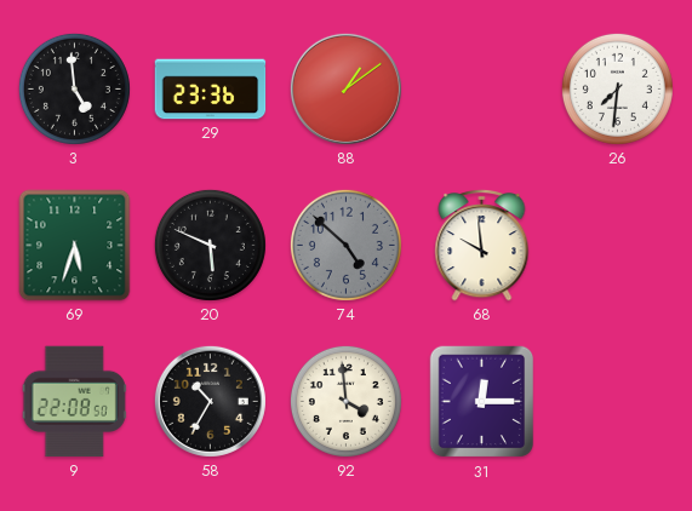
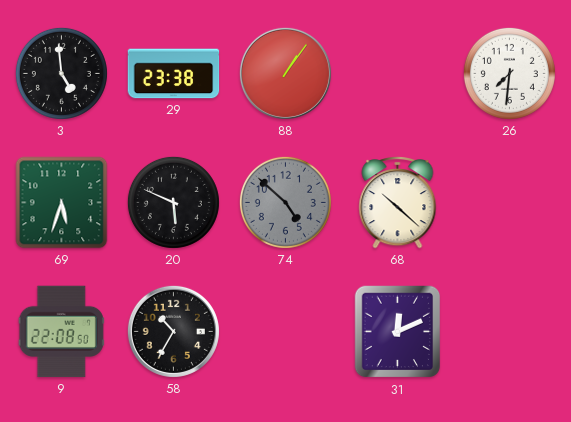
29: 23:36 -> 23:38 (174, 74)
88: 1:09 -> 1:06 (285, 73)
68: 9:59 -> 10:22 (398, 202)
92: 3:59 -> none (345, 401)
31: 12:15 -> 12:11 (398, 332)
